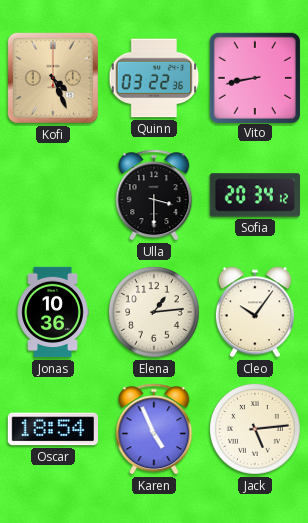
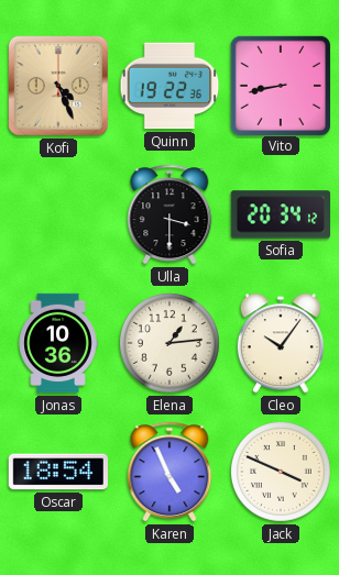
Quinn: 03:22 -> 19:22 (169, 86)
Jack: 5:14 -> 3:49 (282, 473)
